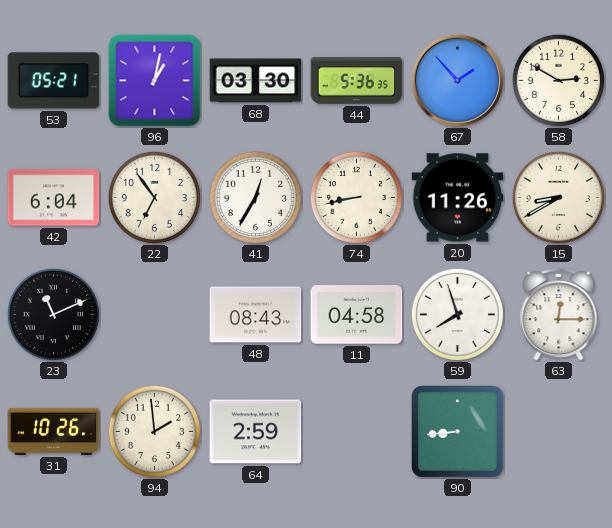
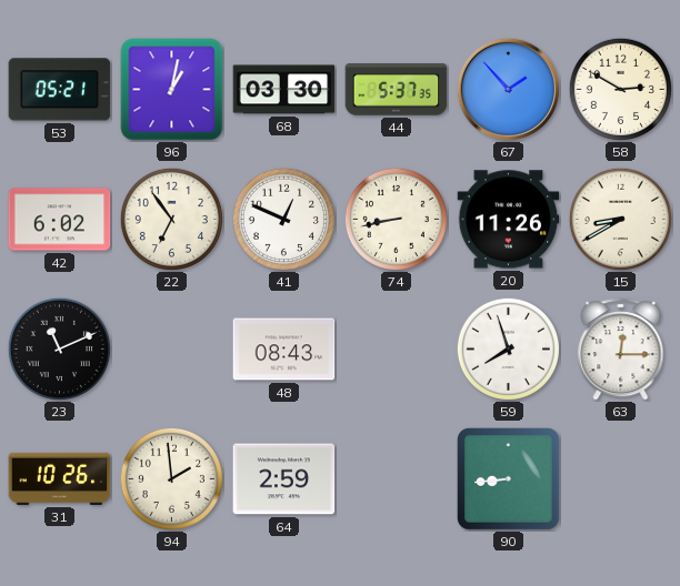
44: 5:36 -> 5:37 (397, 90)
42: 6:04 -> 6:02 (60, 220)
41: 12:35 -> 12:49 (283, 219)
11: 04:58 -> none (357, 315)
